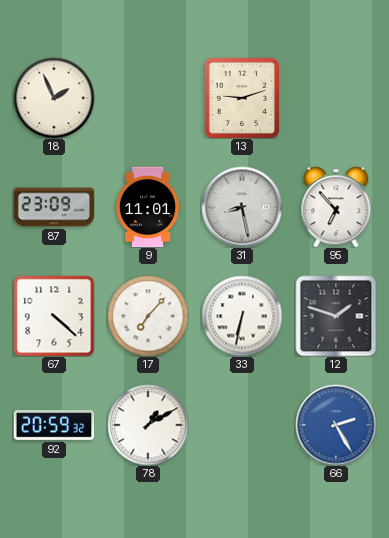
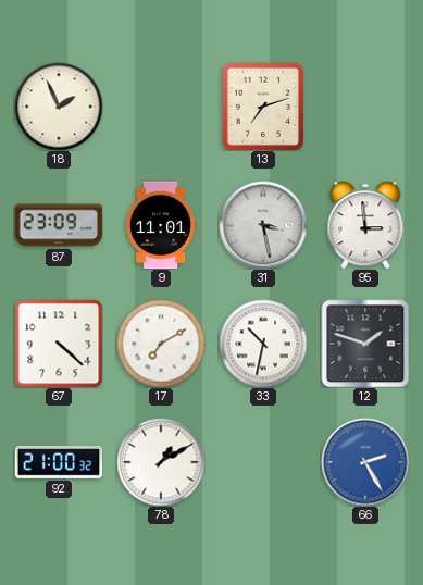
13: 9:12 -> 7:12 (263, 107)
31: 8:28 -> 3:28 (263, 225)
95: 6:53 -> 2:59 (365, 225)
17: 7:07 -> 7:10 (161, 344)
33: 6:32 -> 10:32 (263, 344)
92: 20:59 -> 21:00 (59, 462)
